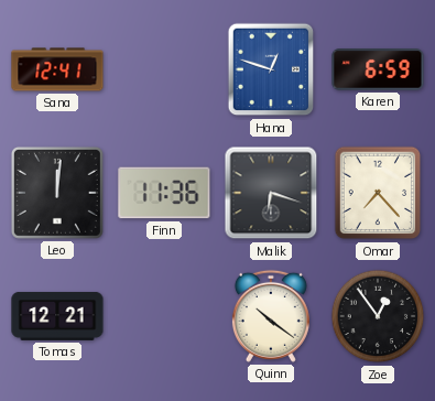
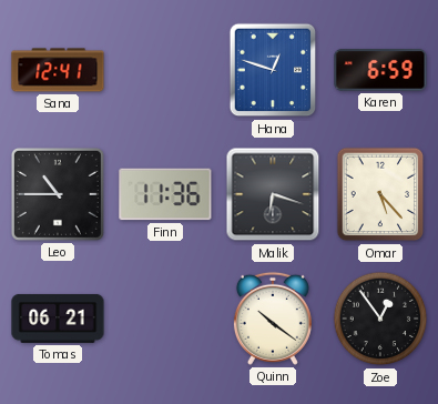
Leo: 12:01 -> 10:45 (58, 194)
Omar: 7:23 -> 5:23 (380, 194)
Tomas: 12:21 -> 06:21 (58, 319)
